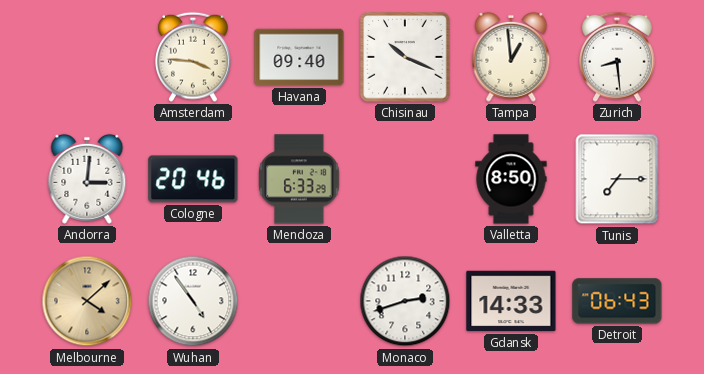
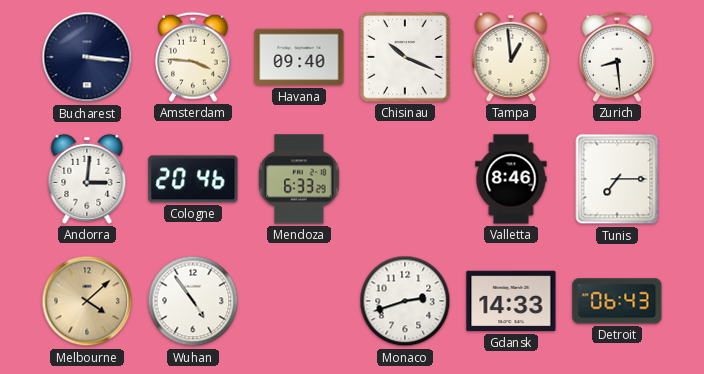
Bucharest: none -> 3:16 (87, 57)
Valletta: 8:50 -> 8:46 (511, 179)
